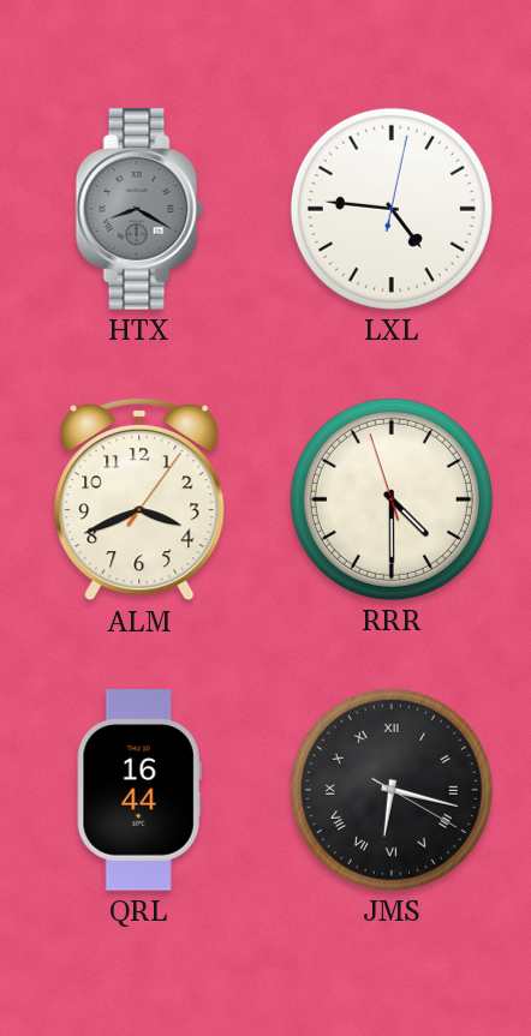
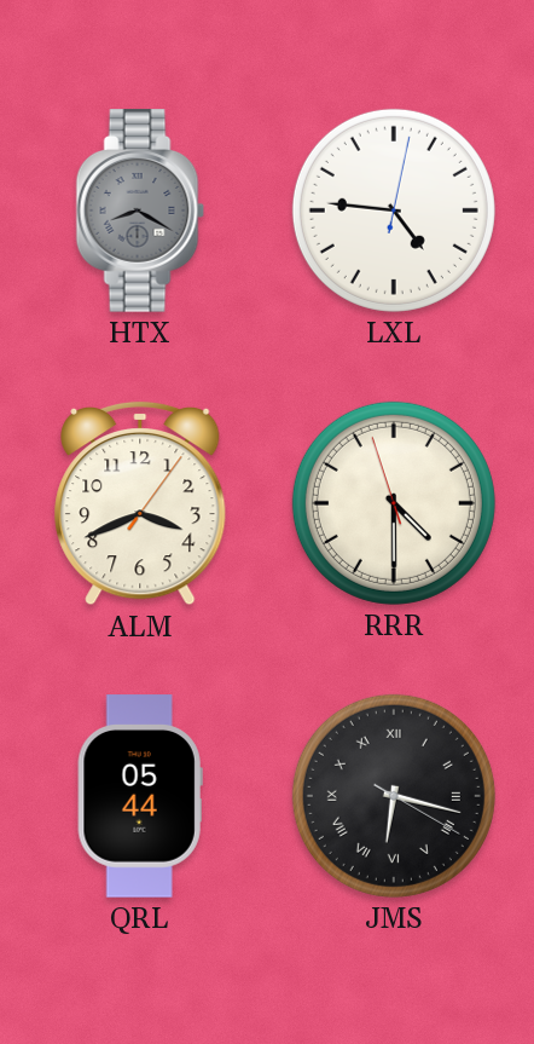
QRL: 16:44 -> 05:44 (140, 796)
